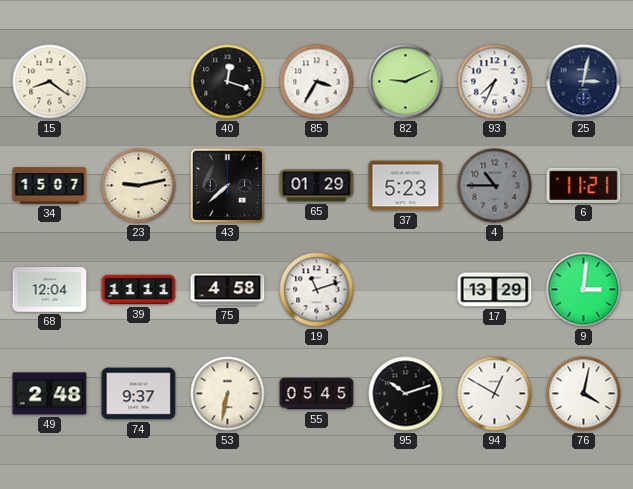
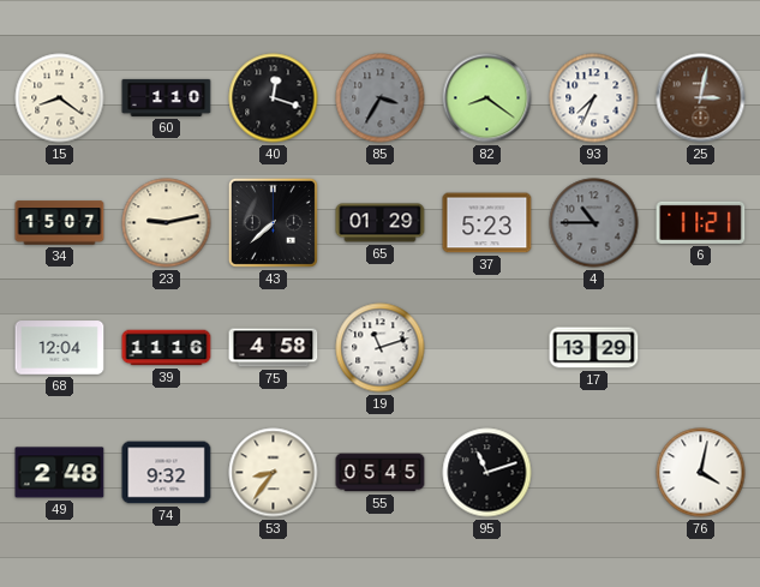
60: none -> 1:10 (167, 97)
85 dial: white -> grey (381, 98)
82: 9:11 -> 8:21 (487, 98)
25 dial: navy -> brown (701, 98)
39: 11:11 -> 11:16 (167, 348)
9: 3:01 -> none (584, 290)
74: 9:37 -> 9:32 (167, 473)
53: 6:32 -> 8:36 (274, 473)
95: 10:12 -> 11:12 (487, 473)
94: 12:50 -> none (495, 394)
